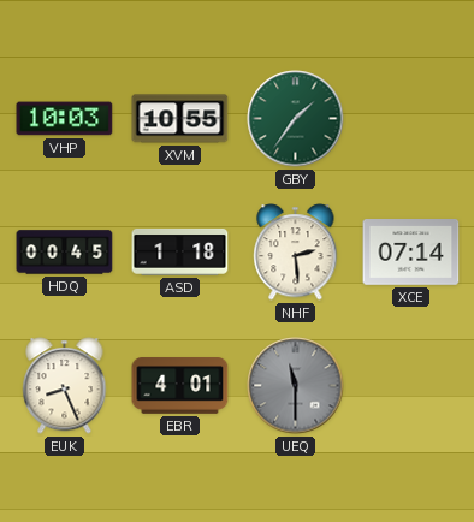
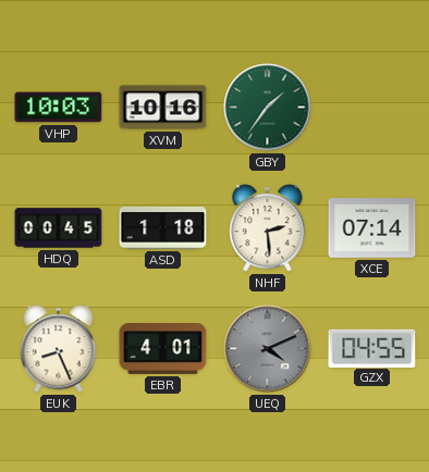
XVM: 10:55 -> 10:16 (163, 108)
UEQ: 11:30 -> 4:11 (268, 349)
GZX: none -> 04:55 (372, 348)
